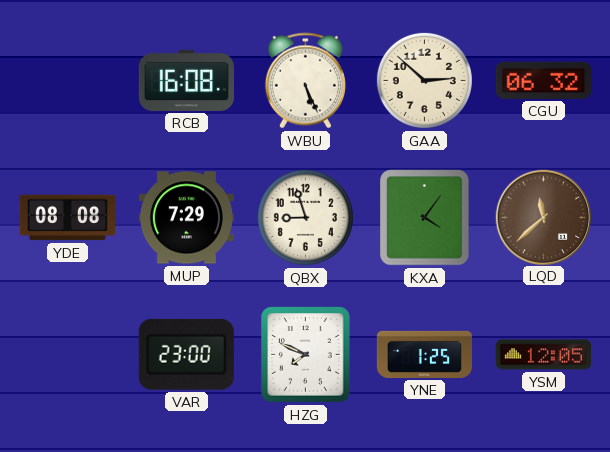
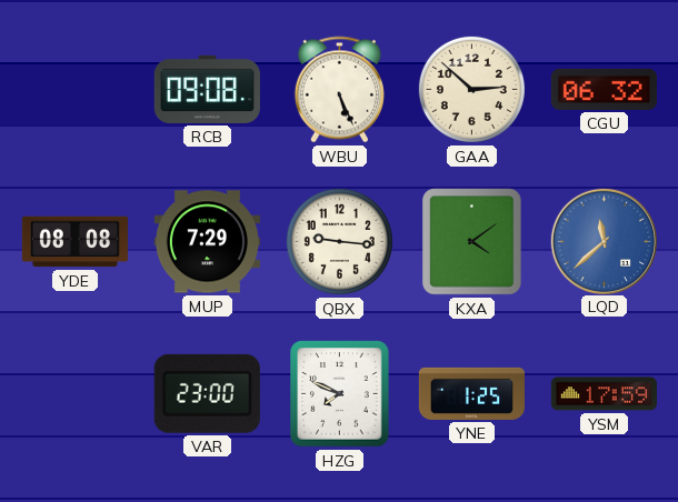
RCB: 16:08 -> 09:08 (207, 89)
QBX: 8:57 -> 9:16 (339, 241)
KXA: 4:06 -> 4:09 (472, 242)
LQD dial: brown -> blue (604, 241)
YSM: 12:05 -> 17:59 (604, 394)
